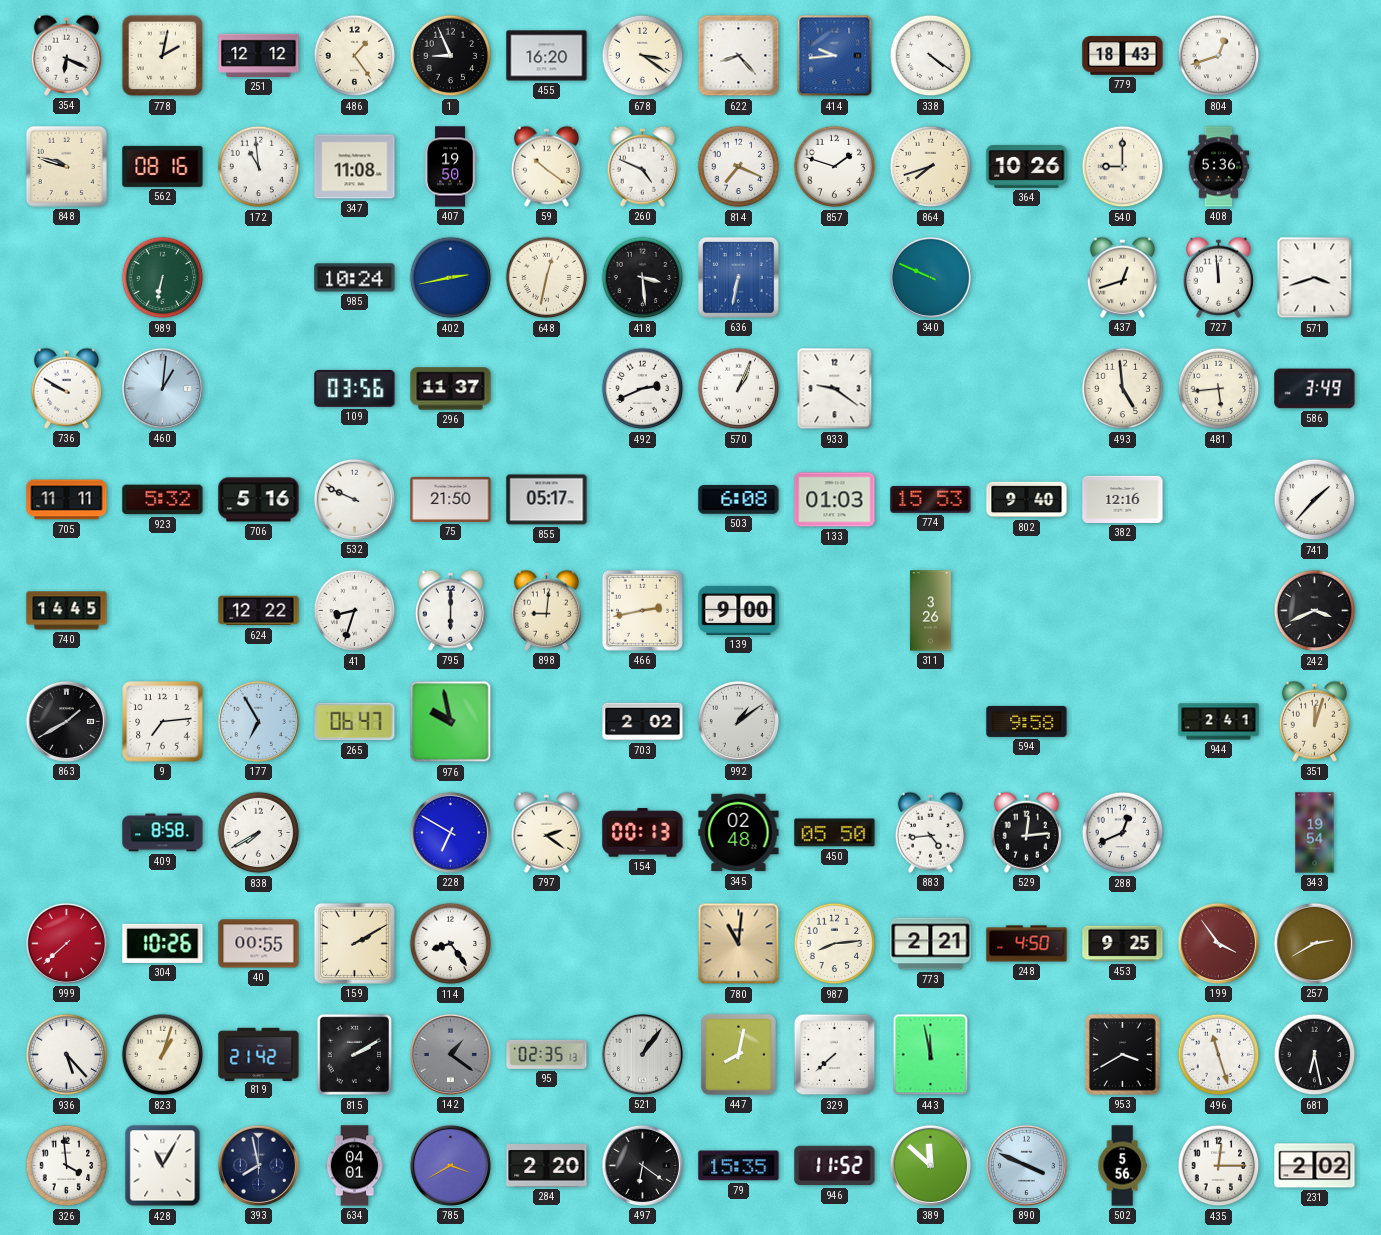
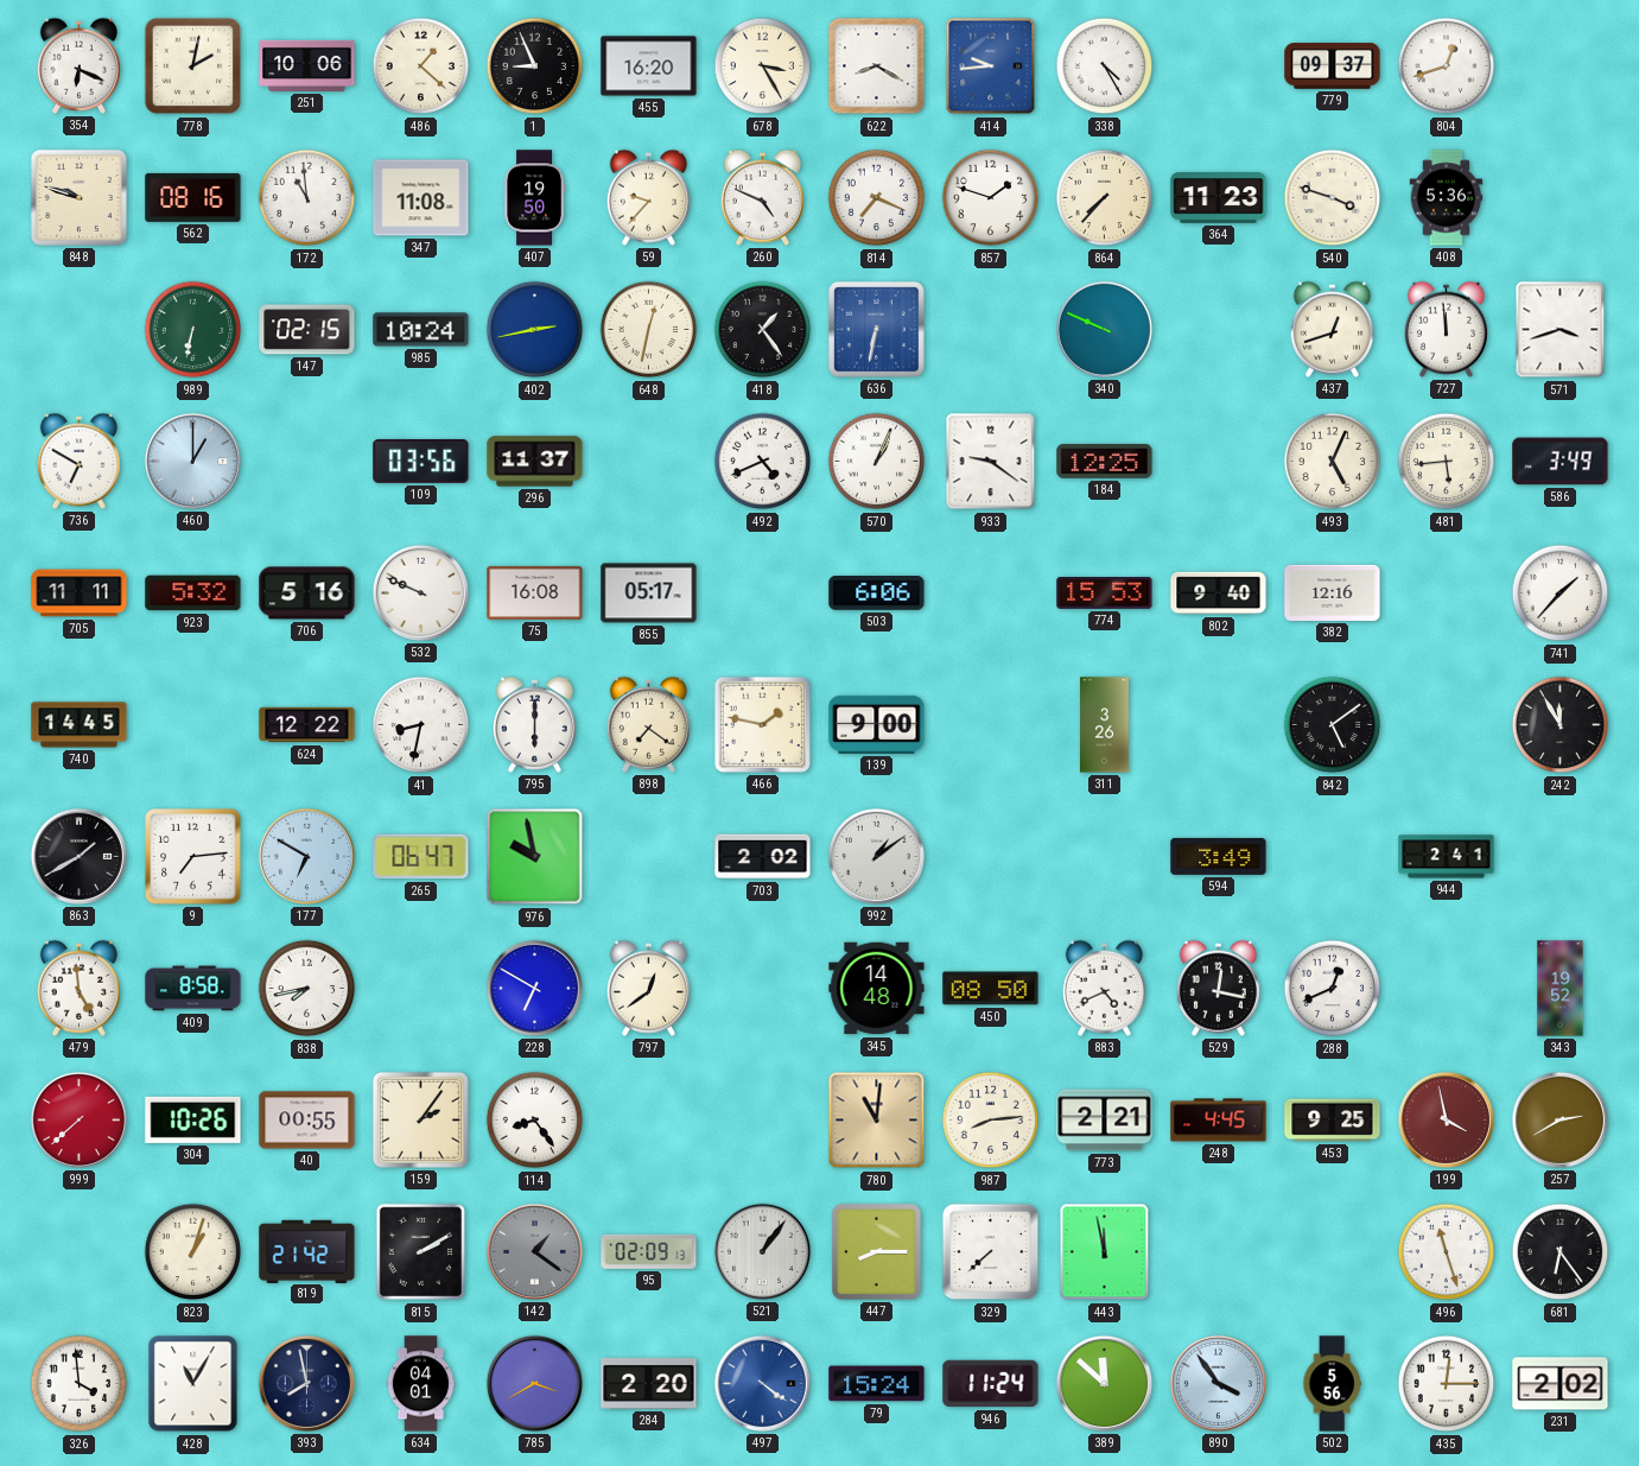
251: 12:12 -> 10:06 (307, 65)
486: 1:24 -> 1:22 (421, 66)
678: 3:21 -> 3:25 (763, 66)
622: 8:23 -> 8:20 (877, 66)
338: 4:21 -> 4:25 (1105, 66)
779: 18:43 -> 09:37 (1333, 66)
59: 10:21 -> 9:37 (648, 197)
864: 7:42 -> 7:37 (1105, 198)
364: 10:26 -> 11:23 (1219, 198)
540: 9:00 -> 3:48 (1333, 198)
147: none -> 02:15 (307, 330)
418: 3:29 -> 1:24 (763, 330)
736: 9:50 -> 6:50 (78, 461)
460: 1:01 -> 1:00 (192, 461)
492: 2:41 -> 4:41 (763, 462)
184: none -> 12:25 (1105, 461)
493: 4:59 -> 5:04 (1333, 462)
75: 21:50 -> 16:08 (535, 592)
503: 6:08 -> 6:06 (877, 594)
133: 01:03 -> none (835, 500)
41: 8:33 -> 8:32 (421, 725)
898: 9:01 -> 7:21 (648, 724)
466: 2:43 -> 1:47 (762, 724)
842: none -> 5:09 (1333, 725)
242: 3:41 -> 11:55 (1561, 725)
177: 6:55 -> 6:50 (306, 856)
594: 9:58 -> 3:49 (1219, 856)
351: 12:03 -> none (1314, 721)
479: none -> 4:59 (78, 988)
838: 7:40 -> 7:43 (307, 989)
797: 2:21 -> 12:39 (648, 988)
154: 00:13 -> none (643, 833)
345: 02:48 -> 14:48 (877, 989)
450: 05:50 -> 08:50 (991, 989)
883: 4:44 -> 4:41 (1104, 988)
529: 12:14 -> 12:17 (1218, 988)
343: 19:54 -> 19:52 (1561, 989)
159: 2:10 -> 2:06 (420, 1119)
248: 4:50 -> 4:45 (1219, 1121)
199: 3:54 -> 3:58 (1446, 1119)
936: 5:23 -> none (67, 1055)
95: 02:35 -> 02:09 (649, 1251)
447: 8:02 -> 8:15 (876, 1251)
953: 3:40 -> none (1122, 1054)
681: 6:28 -> 6:24 (1561, 1252)
497: 6:21 -> 4:21 (762, 1383)
497 dial: black -> blue (762, 1383)
79: 15:35 -> 15:24 (877, 1384)
946: 11:52 -> 11:24 (991, 1384)
890: 3:49 -> 3:54 (1218, 1383)
